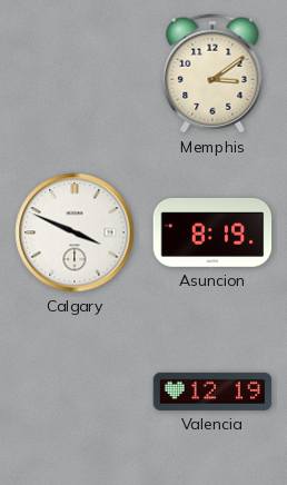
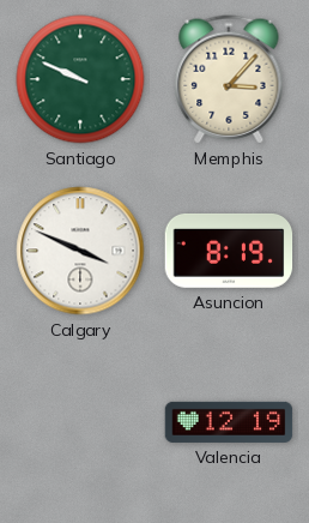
Santiago: none -> 9:49 (80, 79)
Memphis: 3:09 -> 3:07 (229, 79)
